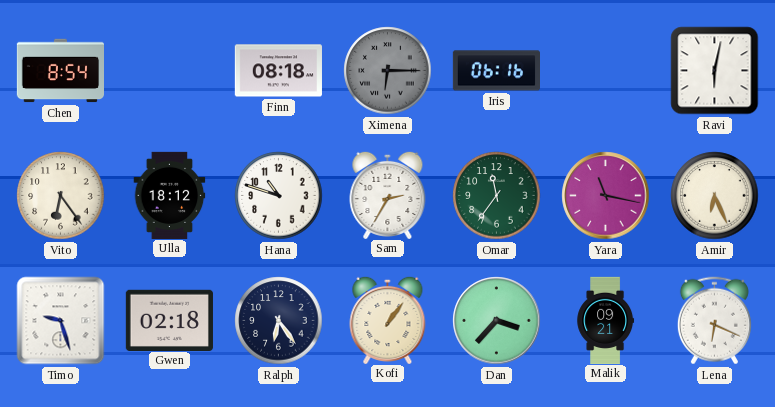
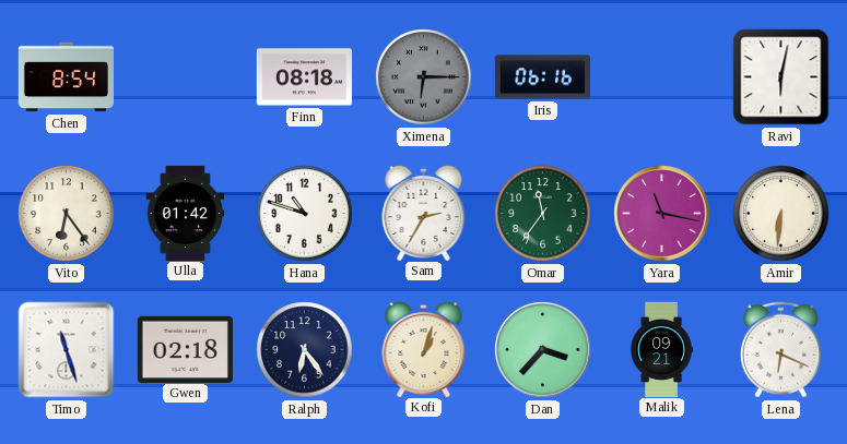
Ulla: 18:12 -> 01:42 (186, 213)
Amir: 6:26 -> 6:31 (781, 214)
Timo: 9:27 -> 11:27 (67, 350)
Kofi: 1:06 -> 1:03 (424, 348)
